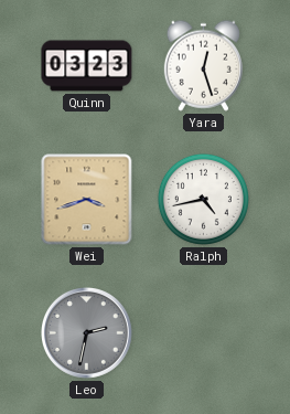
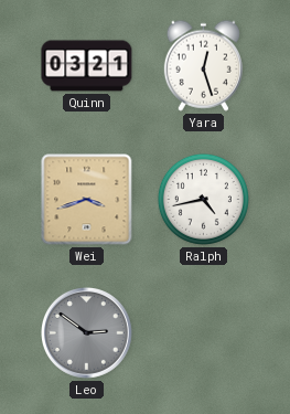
Quinn: 03:23 -> 03:21 (87, 66)
Leo: 2:32 -> 2:51 (87, 333)
